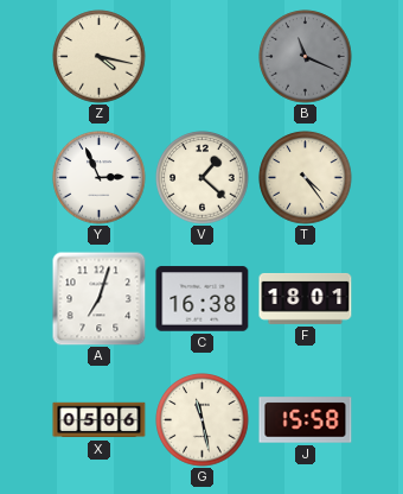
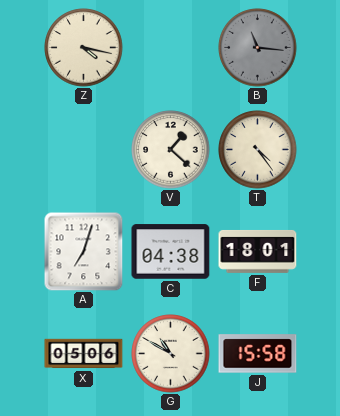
B: 11:19 -> 11:16 (258, 48)
Y: 2:56 -> none (100, 178)
C: 16:38 -> 04:38 (171, 252)
G: 11:28 -> 10:50 (171, 354)
